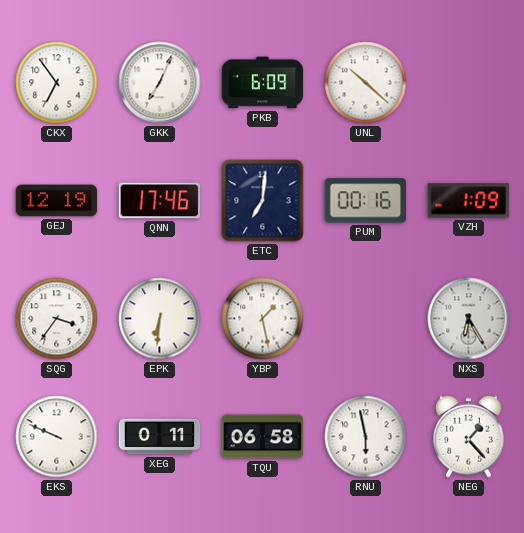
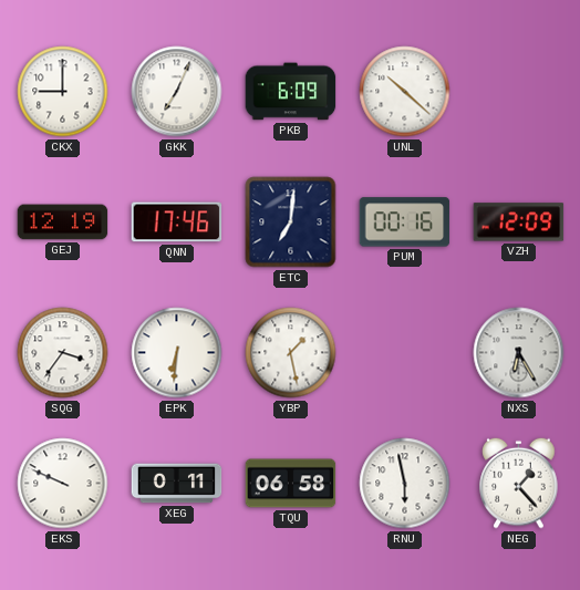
CKX: 6:54 -> 9:00 (63, 92)
VZH: 1:09 -> 12:09 (519, 222)
